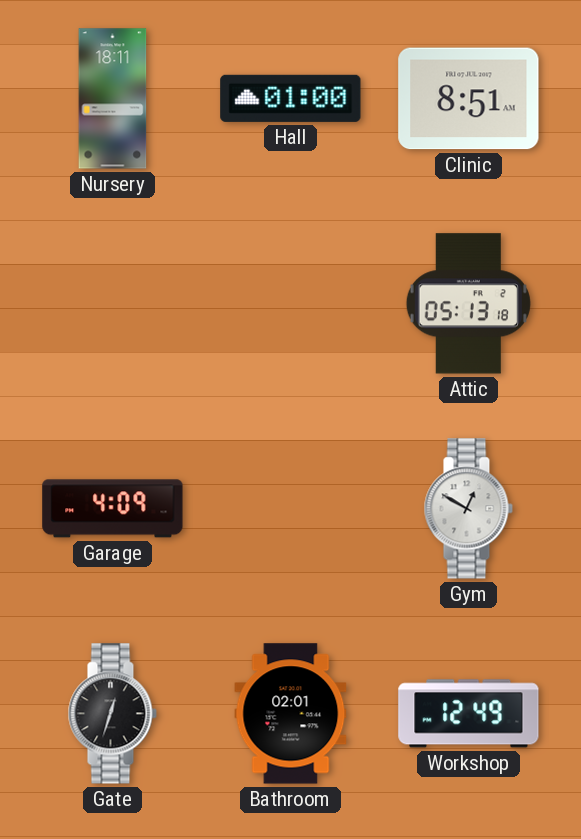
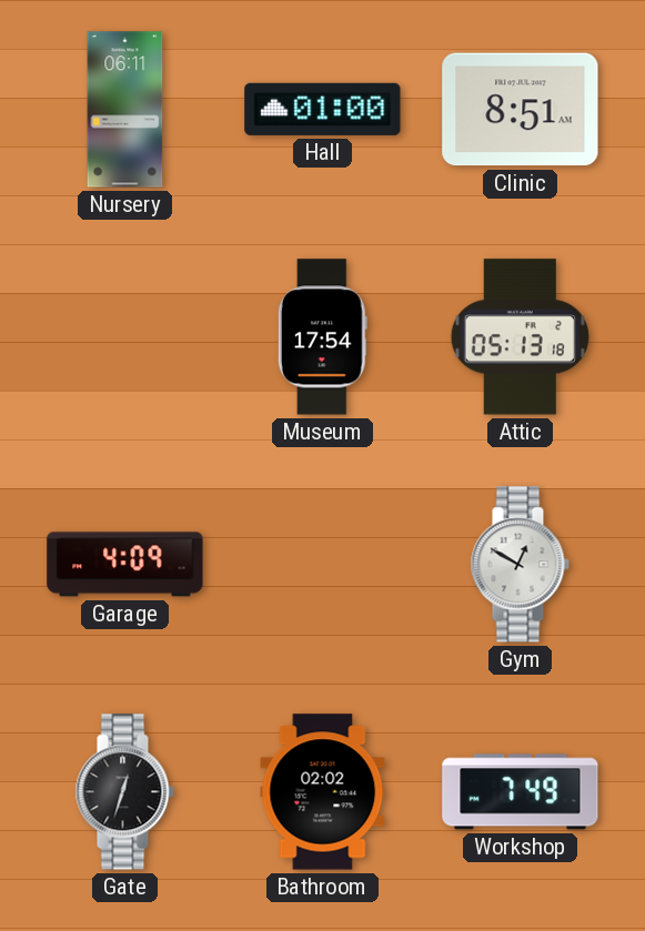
Nursery: 18:11 -> 06:11 (125, 110)
Museum: none -> 17:54 (322, 337)
Bathroom: 02:01 -> 02:02 (323, 792)
Workshop: 12:49 -> 7:49 (521, 792)
